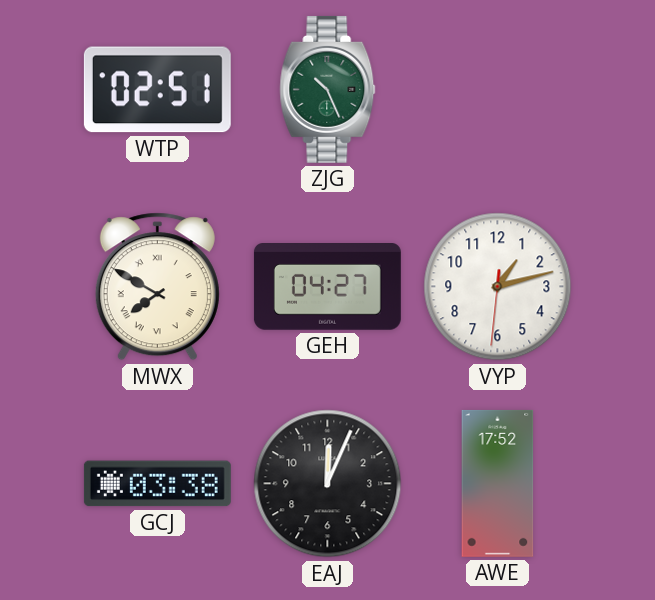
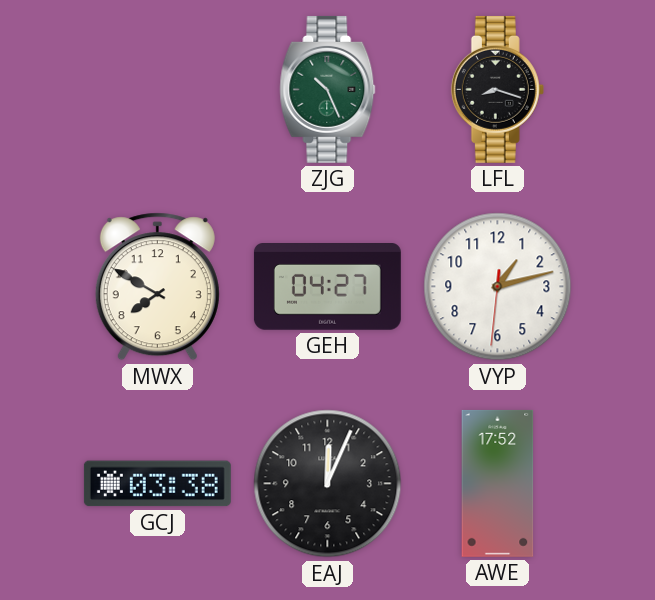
WTP: 02:51 -> none (157, 90)
LFL: none -> 8:18 (497, 89)
MWX numerals: Roman -> Arabic (157, 287)
